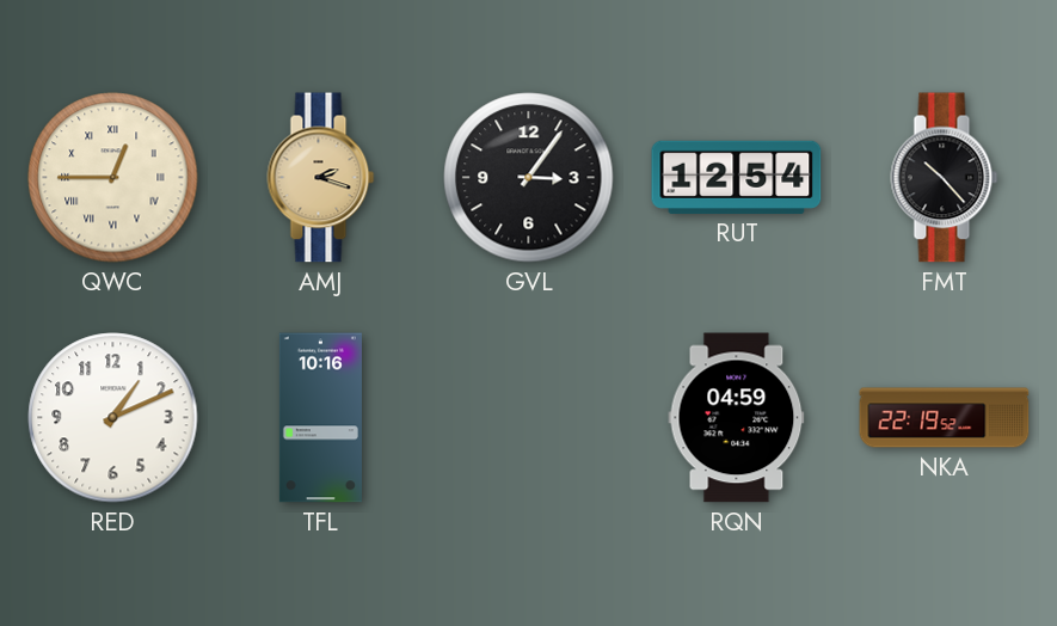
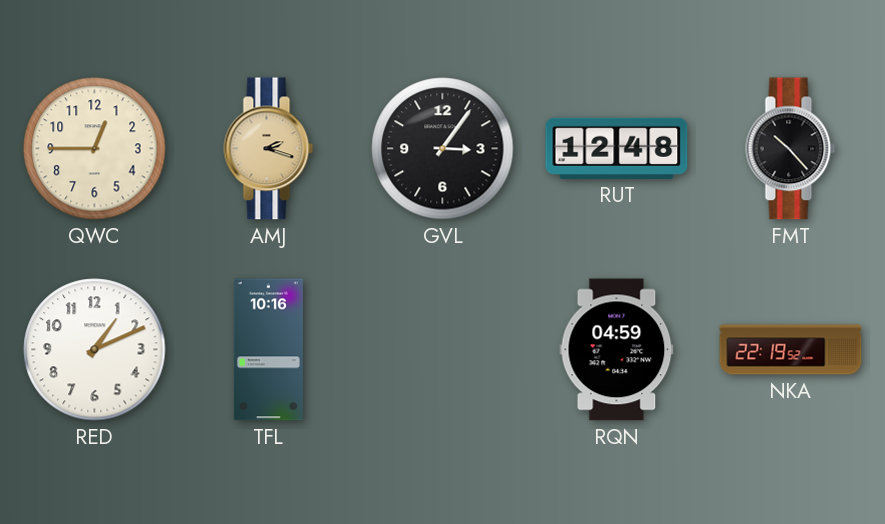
QWC numerals: Roman -> Arabic (95, 149)
RUT: 12:54 -> 12:48 (617, 148)
